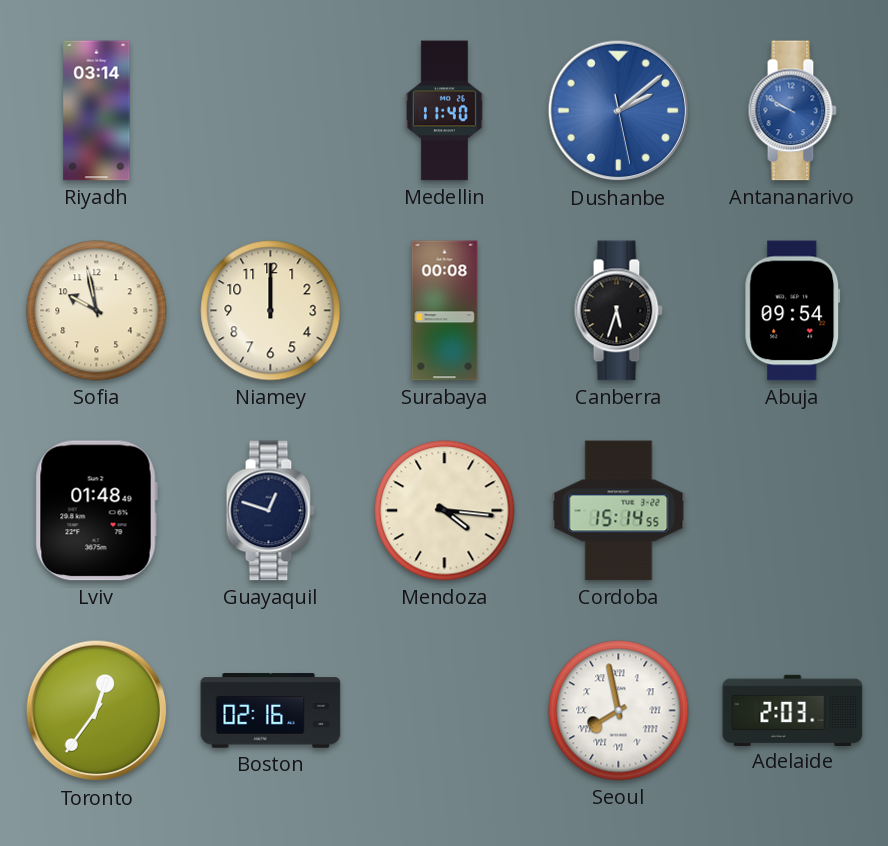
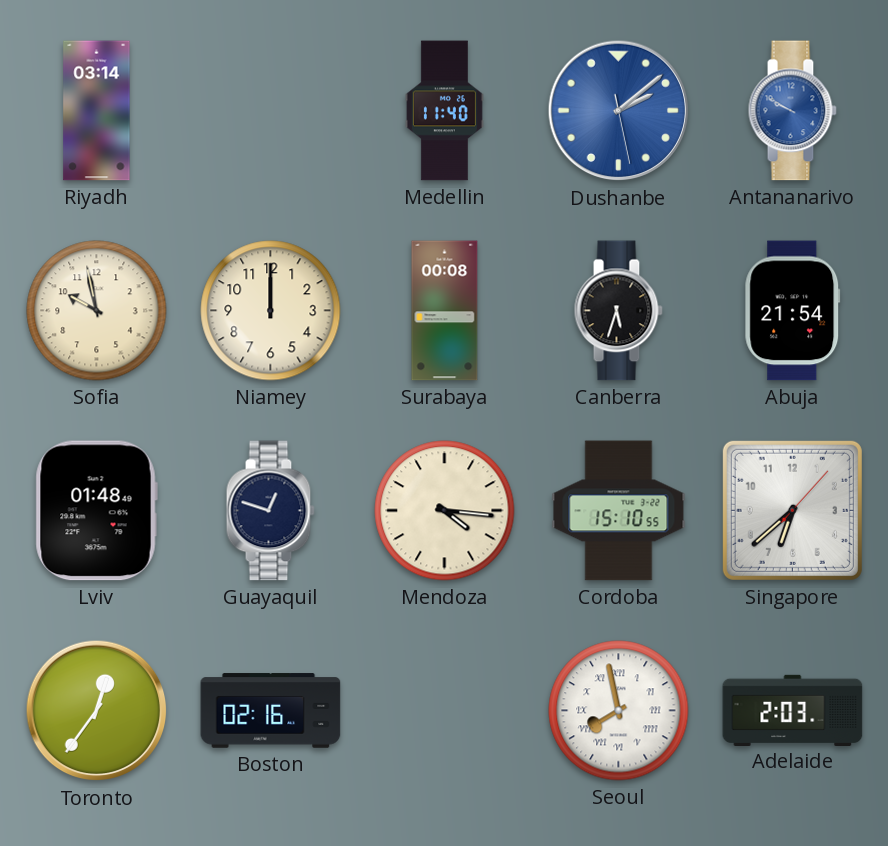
Abuja: 09:54 -> 21:54 (793, 311)
Cordoba: 15:14 -> 15:10 (619, 511)
Singapore: none -> 6:38 (792, 510)
